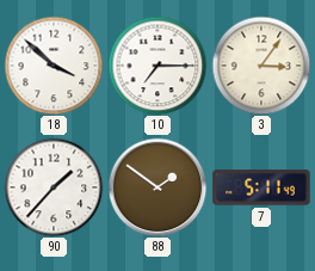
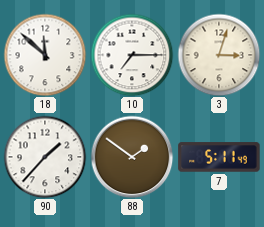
18: 3:52 -> 11:52 (45, 55)
3: 3:06 -> 3:03 (219, 55)
